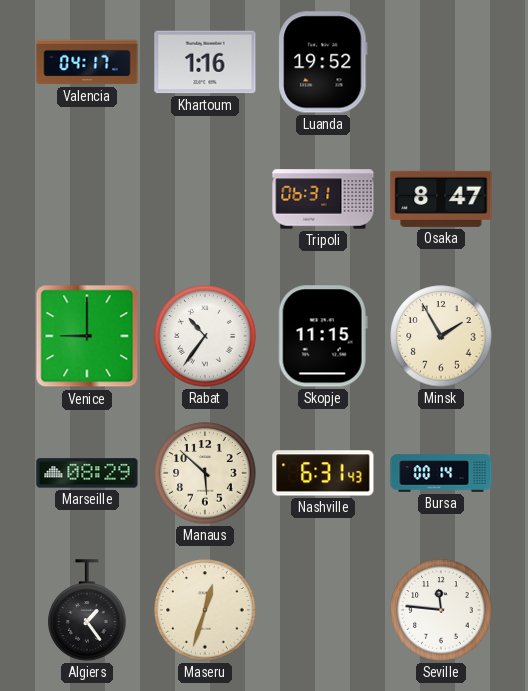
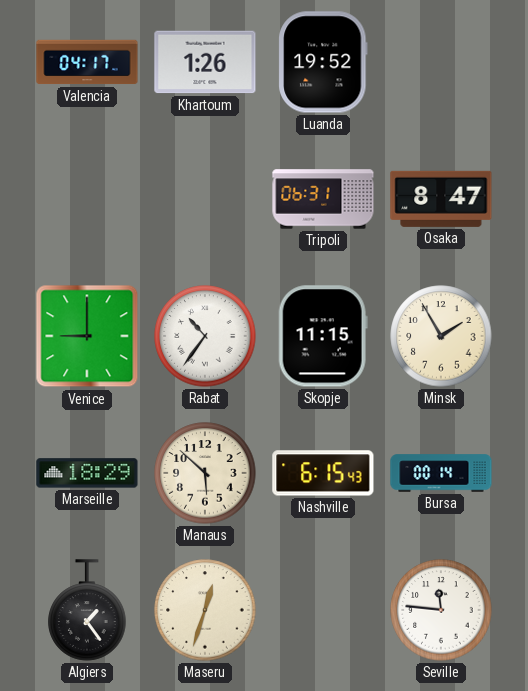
Khartoum: 1:16 -> 1:26 (205, 62)
Marseille: 08:29 -> 18:29 (87, 473)
Nashville: 6:31 -> 6:15 (323, 473)
